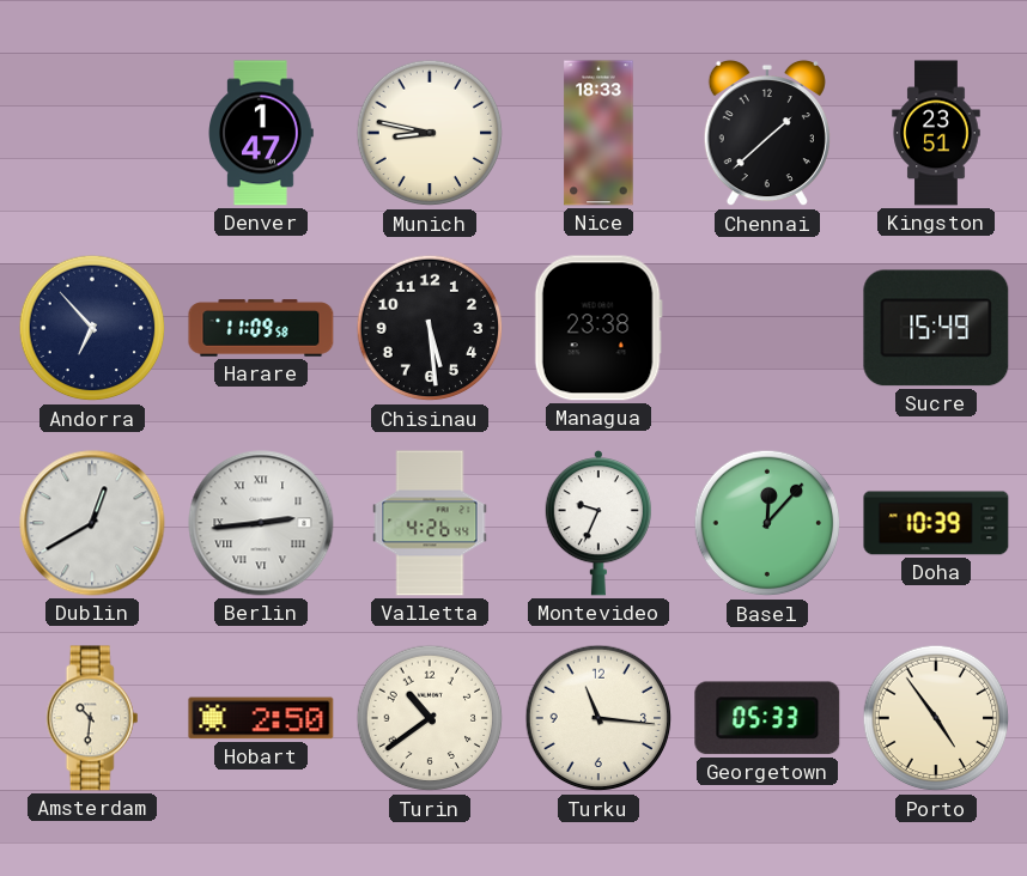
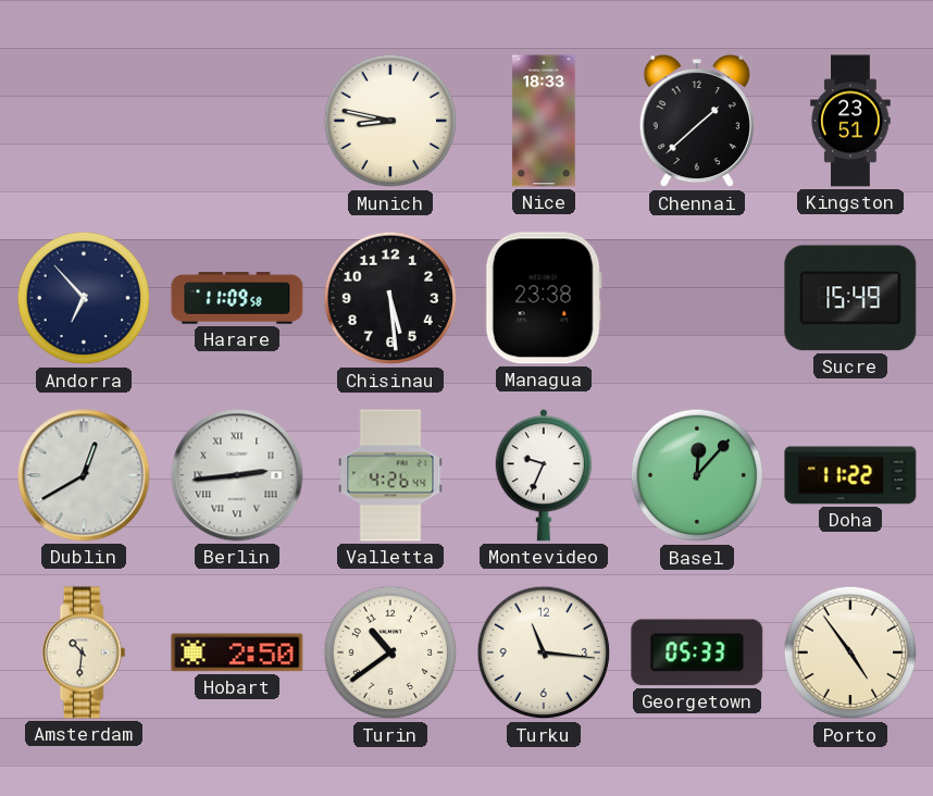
Denver: 1:47 -> none (261, 133)
Doha: 10:39 -> 11:22 (850, 475)
